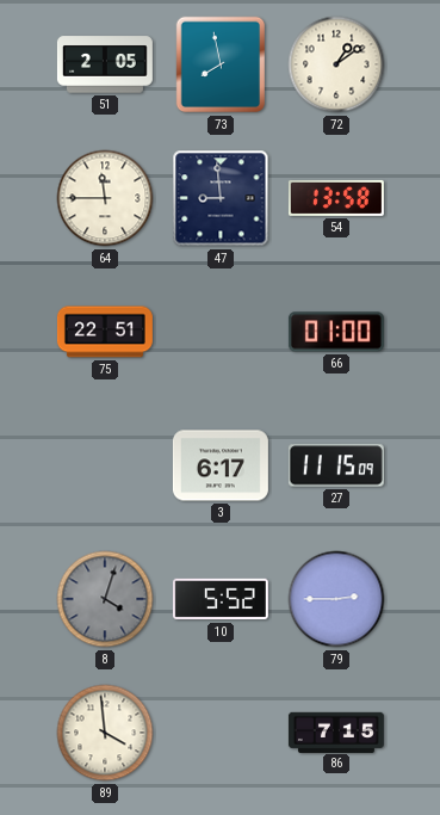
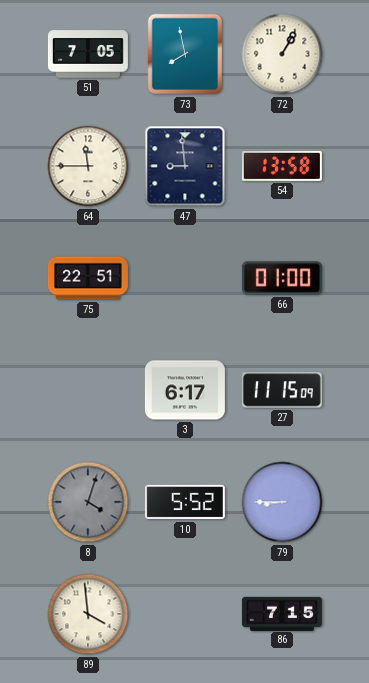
51: 2:05 -> 7:05 (88, 54)
72: 1:09 -> 1:05 (282, 54)
79: 2:45 -> 8:45 (282, 502)
